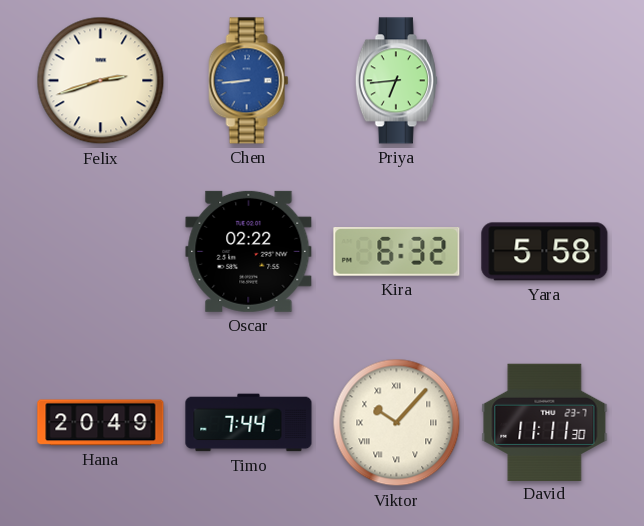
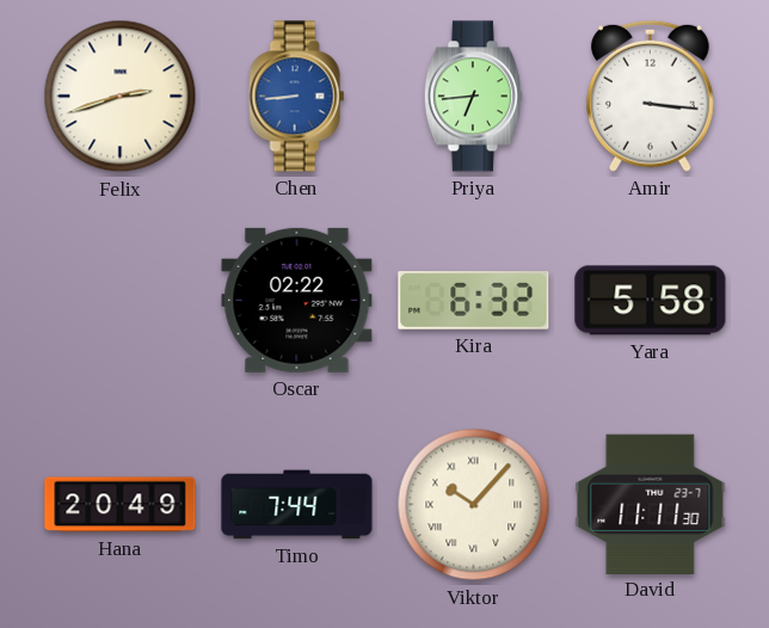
Amir: none -> 3:16 (650, 96)
